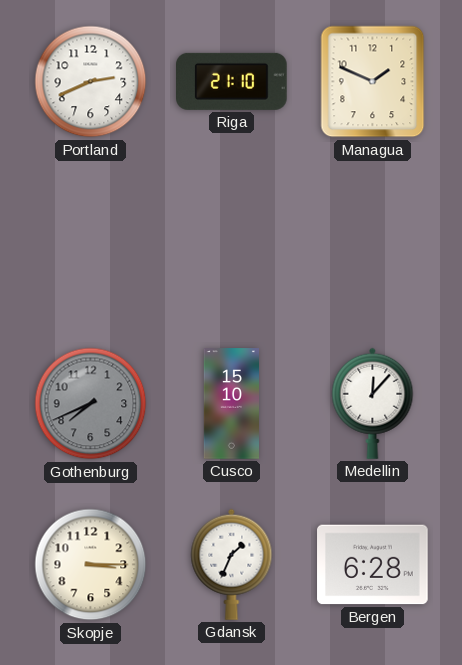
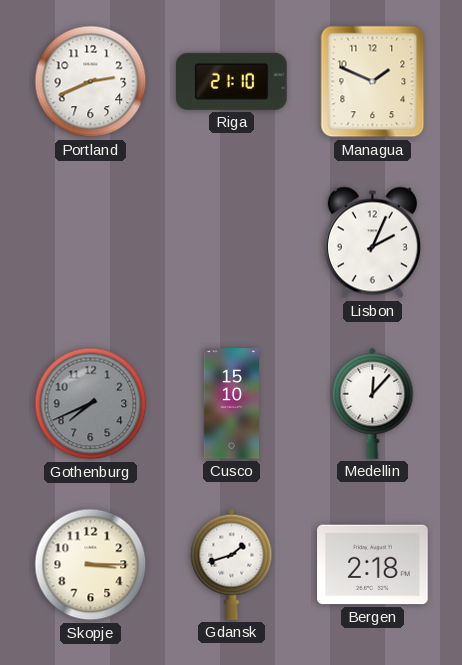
Lisbon: none -> 2:04 (372, 243)
Gdansk: 1:34 -> 1:42 (232, 564)
Bergen: 6:28 -> 2:18 (373, 565)
